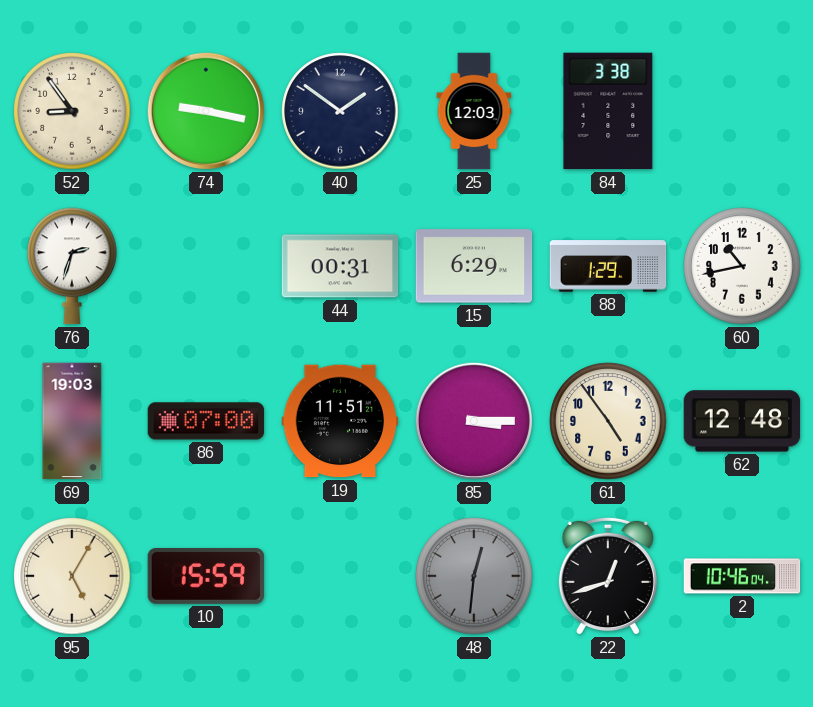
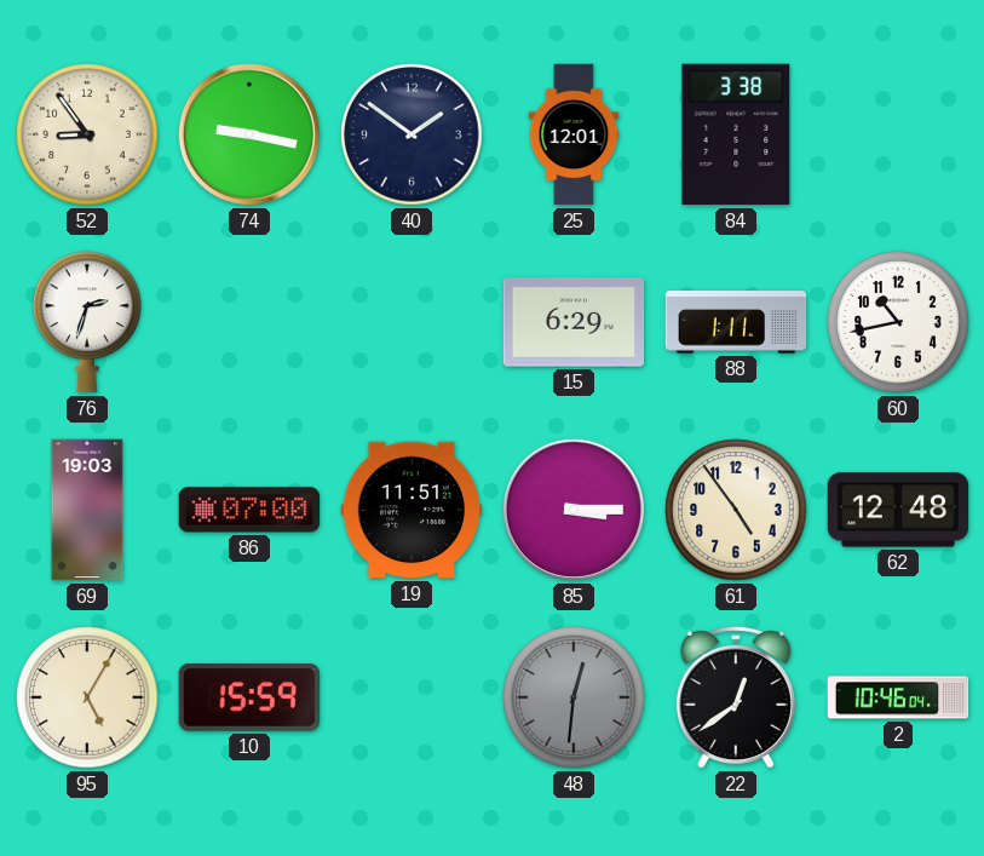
25: 12:03 -> 12:01 (574, 134)
44: 00:31 -> none (340, 266)
88: 1:29 -> 1:11 (736, 322)
22: 12:42 -> 12:39 (736, 697)
